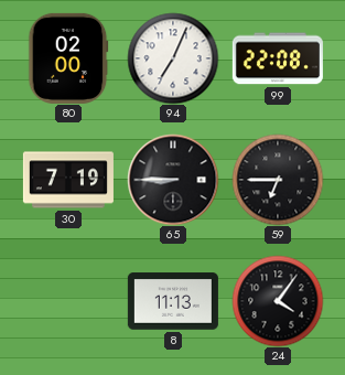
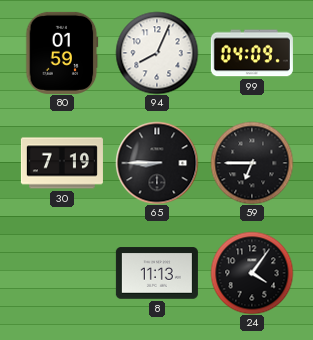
80: 02:00 -> 01:59 (62, 53)
94: 7:04 -> 8:04 (157, 53)
99: 22:08 -> 04:09 (252, 53)
